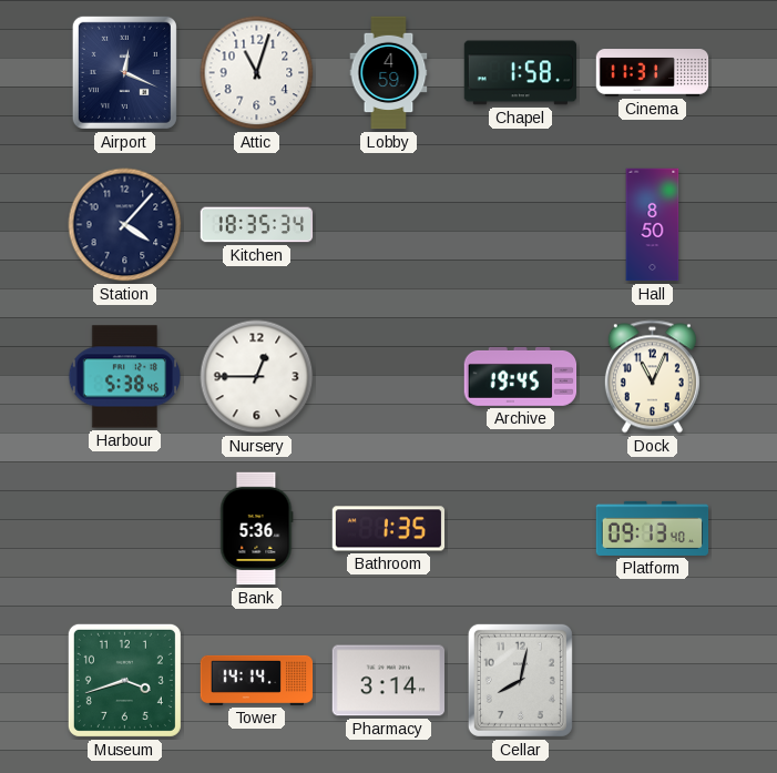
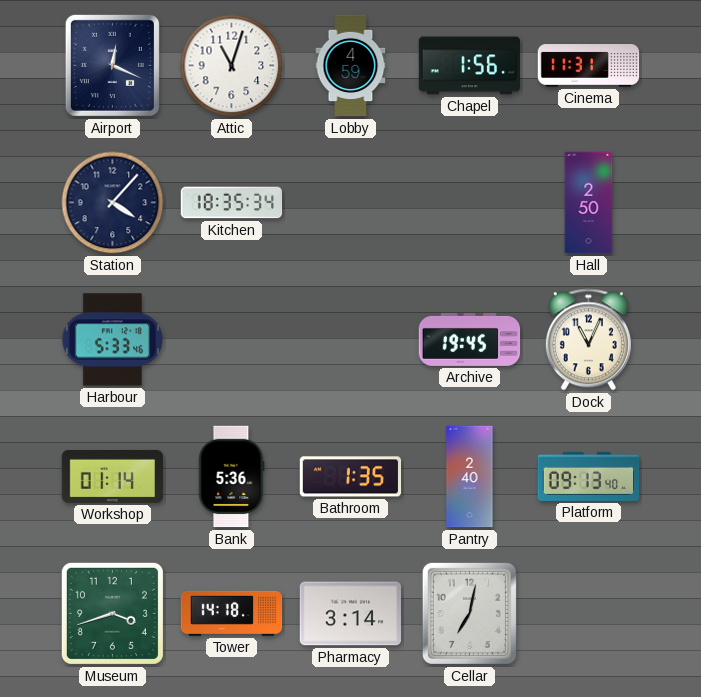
Chapel: 1:58 -> 1:56 (470, 66)
Hall: 8:50 -> 2:50 (589, 203)
Harbour: 5:38 -> 5:33 (113, 340)
Nursery: 12:45 -> none (257, 377)
Workshop: none -> 01:14 (113, 476)
Pantry: none -> 2:40 (470, 477)
Tower: 14:14 -> 14:18 (232, 613)
Cellar: 8:02 -> 7:02 (469, 613)
